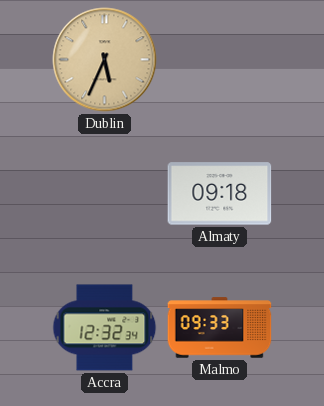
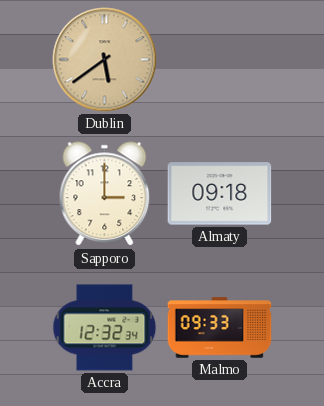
Dublin: 5:34 -> 5:39 (105, 60)
Sapporo: none -> 3:00 (105, 194)
